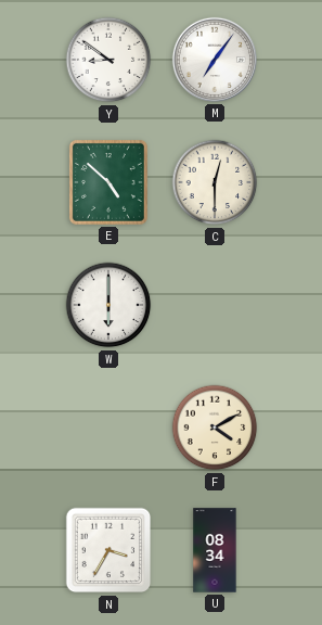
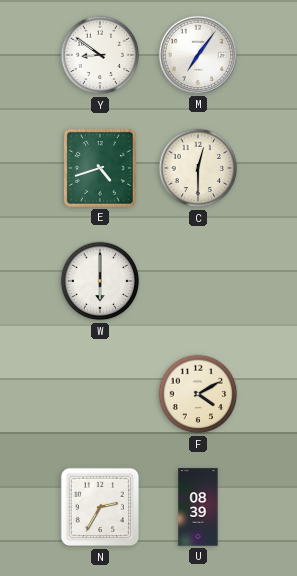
E: 4:52 -> 4:42 (100, 168)
N: 3:35 -> 2:35 (100, 507)
U: 08:34 -> 08:39 (198, 507)
